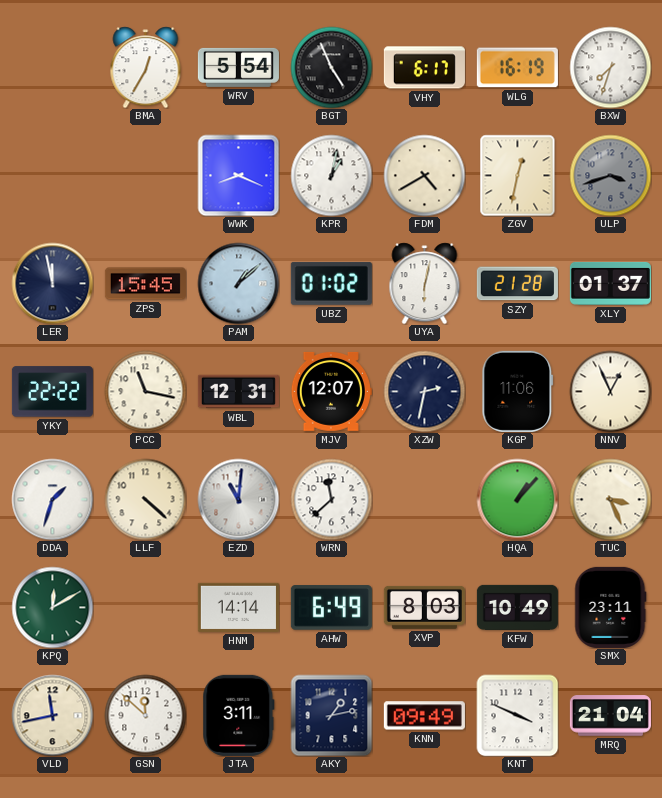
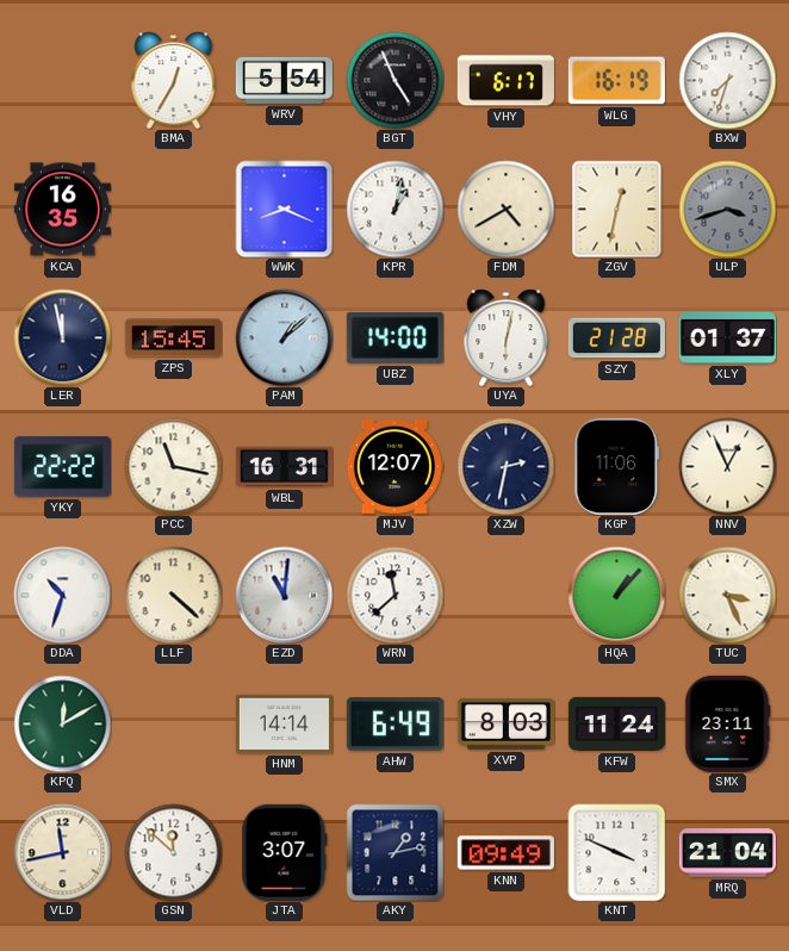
KCA: none -> 16:35 (62, 210)
UBZ: 01:02 -> 14:00 (394, 337)
WBL: 12:31 -> 16:31 (284, 467)
DDA: 1:33 -> 10:33 (62, 595)
KFW: 10:49 -> 11:24 (616, 723)
JTA: 3:11 -> 3:07 (285, 852)
